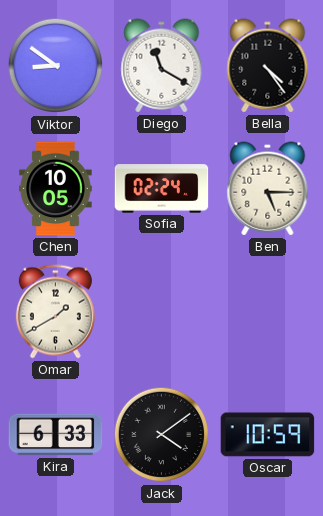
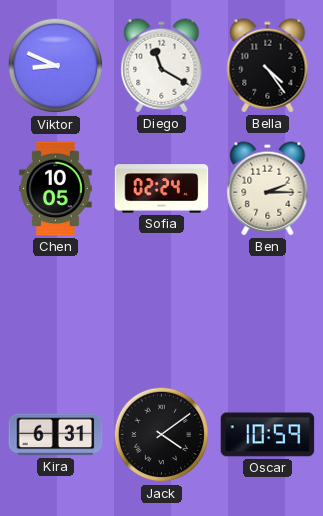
Viktor: 8:51 -> 8:49 (56, 66)
Ben: 5:15 -> 2:15 (268, 189)
Omar: 1:40 -> none (55, 312)
Kira: 6:33 -> 6:31 (56, 435)
